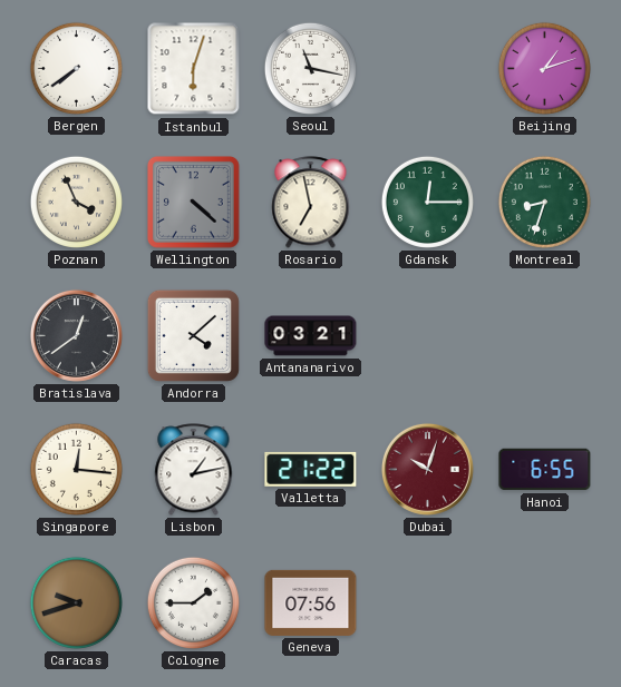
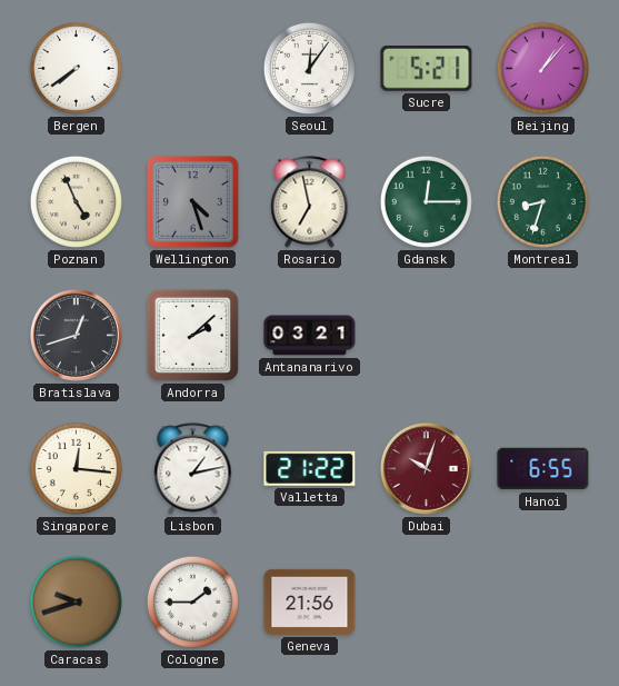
Istanbul: 6:03 -> none (194, 69)
Seoul: 11:17 -> 12:06 (309, 68)
Sucre: none -> 5:21 (427, 69)
Beijing: 1:12 -> 1:07 (542, 68)
Poznan: 3:56 -> 4:56 (76, 201)
Wellington: 4:22 -> 4:27 (193, 202)
Bratislava: 12:39 -> 12:42 (76, 335)
Andorra: 4:08 -> 2:08 (192, 335)
Geneva: 07:56 -> 21:56 (310, 602)
